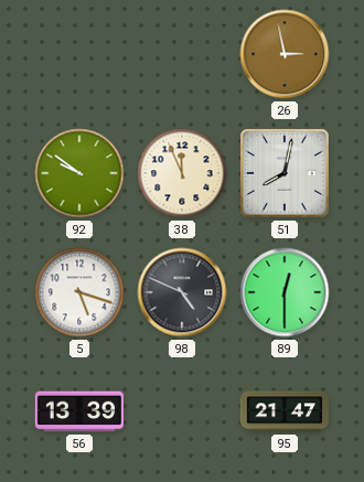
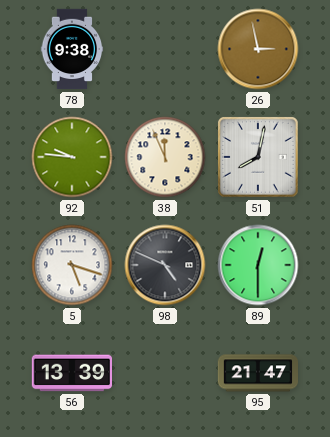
78: none -> 9:38 (72, 49)
92: 9:51 -> 9:46 (72, 157)
